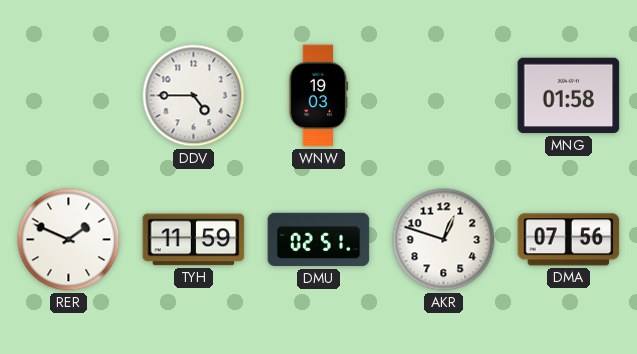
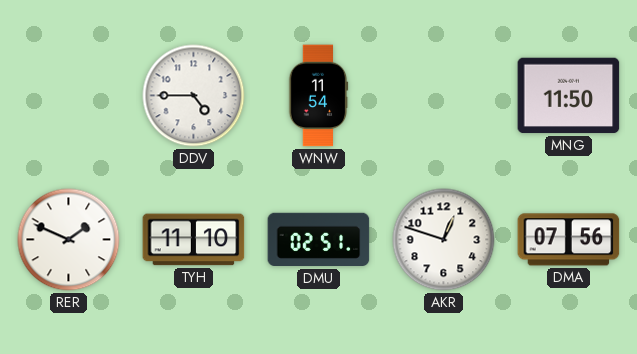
WNW: 19:03 -> 11:54 (318, 96)
MNG: 01:58 -> 11:50 (569, 96)
TYH: 11:59 -> 11:10 (194, 240)
